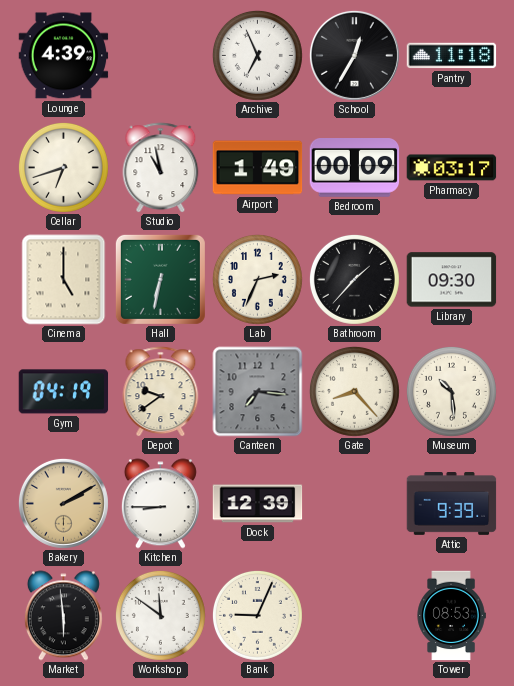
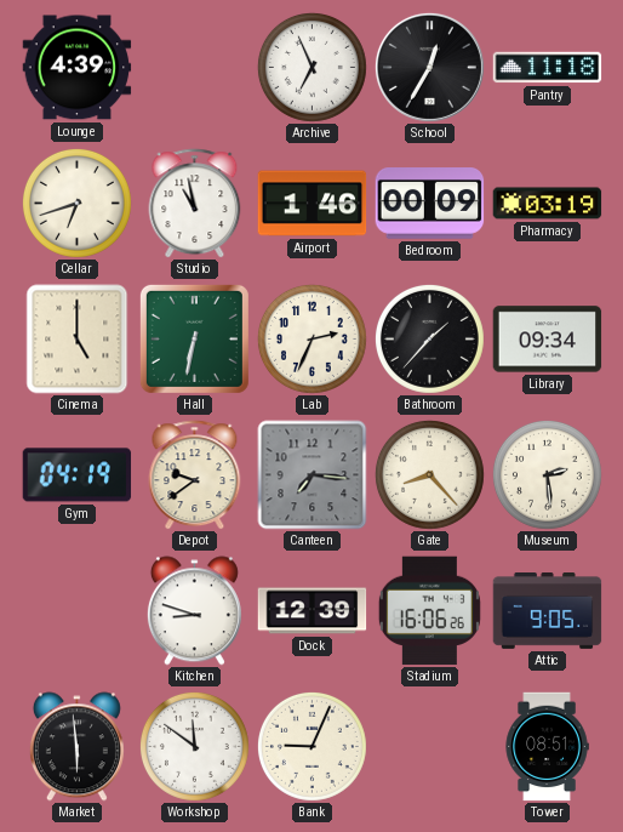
Airport: 1:49 -> 1:46 (313, 204)
Pharmacy: 03:17 -> 03:19 (548, 204)
Library: 09:30 -> 09:34 (548, 340)
Museum: 10:29 -> 2:29 (547, 474)
Bakery: 2:10 -> none (63, 503)
Kitchen: 8:45 -> 8:48 (194, 611)
Stadium: none -> 16:06 (429, 611)
Attic: 9:39 -> 9:05 (548, 611)
Tower: 08:53 -> 08:51 (547, 747)
